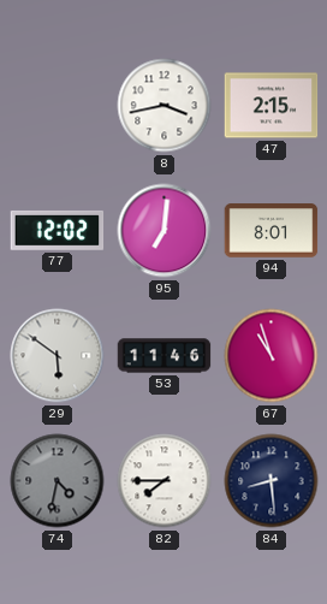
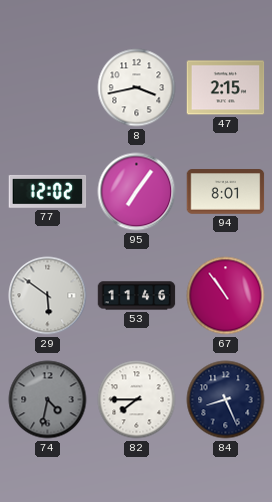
95: 7:01 -> 7:06 (137, 192)
67: 10:57 -> 10:54 (226, 296)
84: 8:29 -> 8:26 (226, 400)
